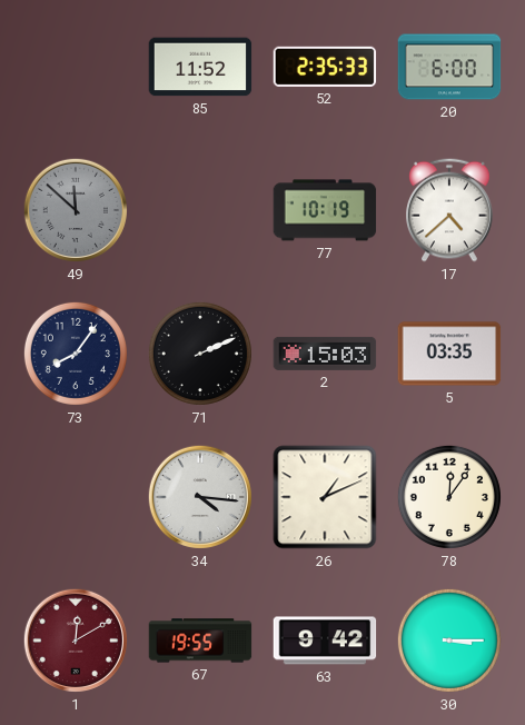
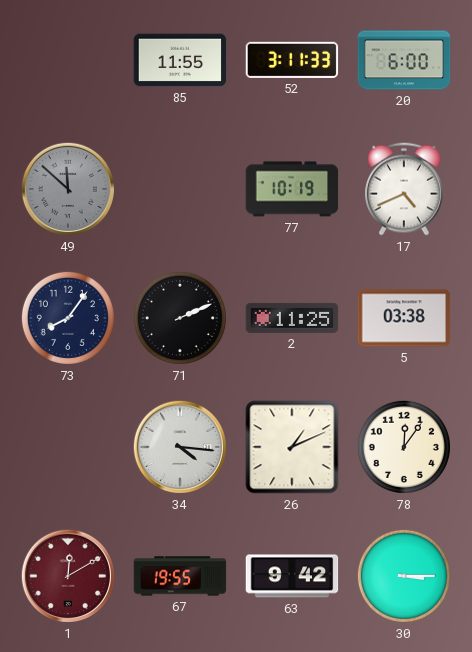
85: 11:52 -> 11:55 (180, 60)
52: 2:35 -> 3:11 (292, 60)
17: 4:38 -> 4:41 (405, 189)
2: 15:03 -> 11:25 (292, 318)
5: 03:35 -> 03:38 (404, 318)
